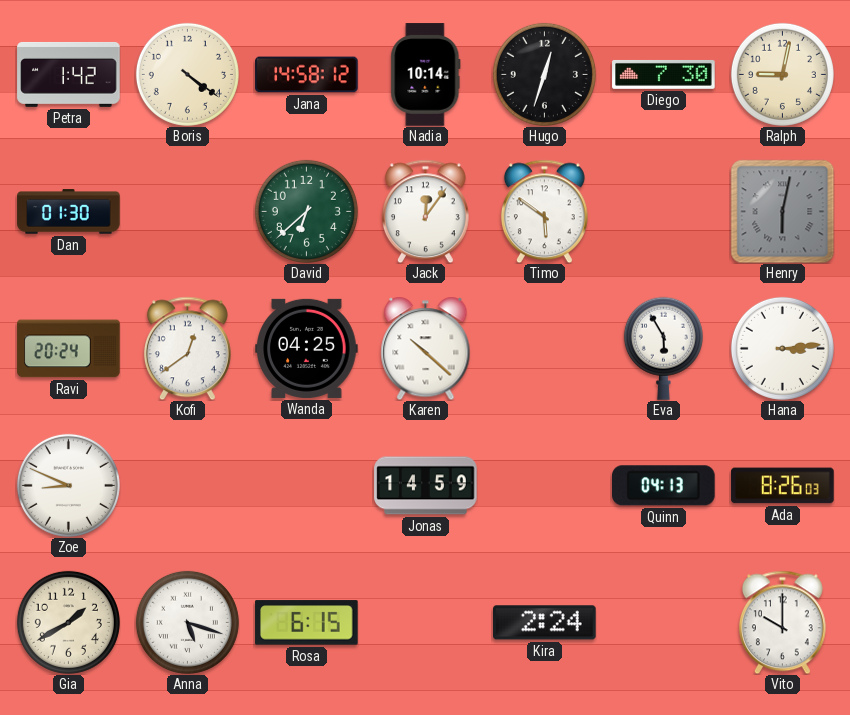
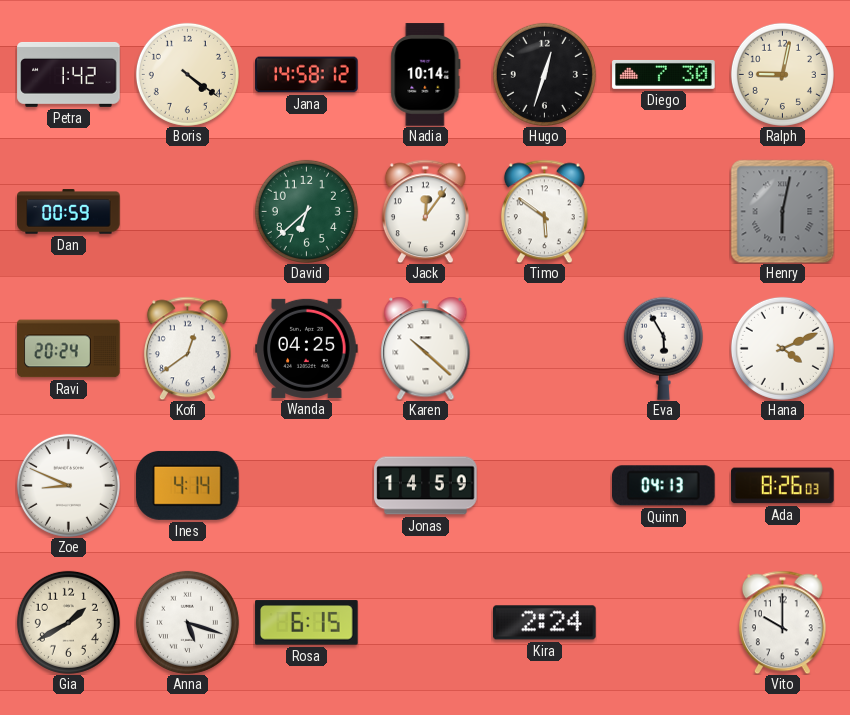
Dan: 01:30 -> 00:59 (69, 212)
Hana: 3:14 -> 4:11 (782, 348)
Ines: none -> 4:14 (188, 485)
